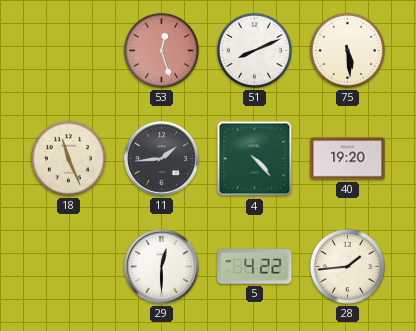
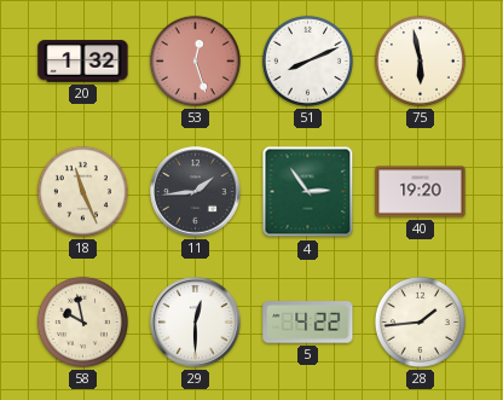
20: none -> 1:32 (83, 62)
75: 5:29 -> 5:58 (420, 60)
4: 4:23 -> 2:54 (308, 192)
58: none -> 9:58 (82, 321)
